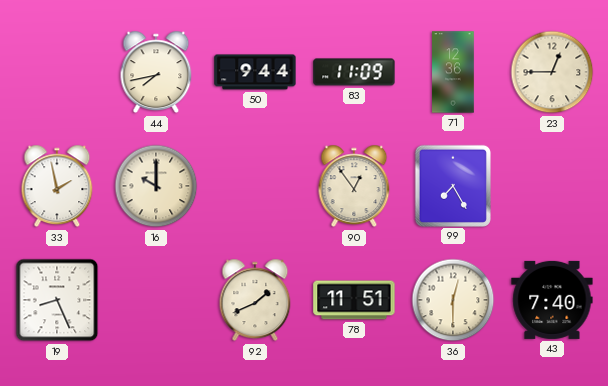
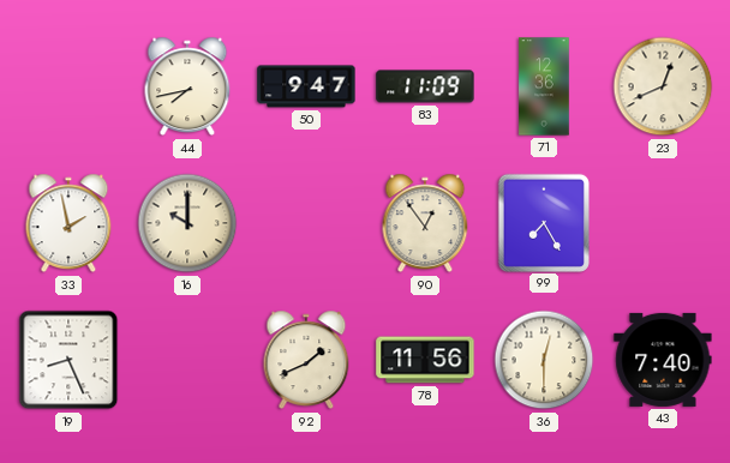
50: 9:44 -> 9:47 (306, 86)
23: 12:45 -> 12:41 (663, 86)
78: 11:51 -> 11:56 (425, 360)
